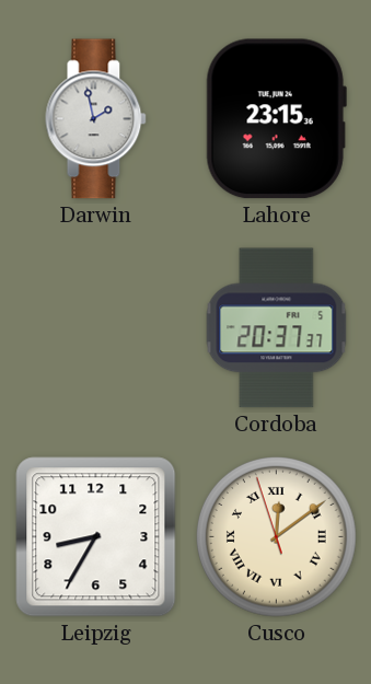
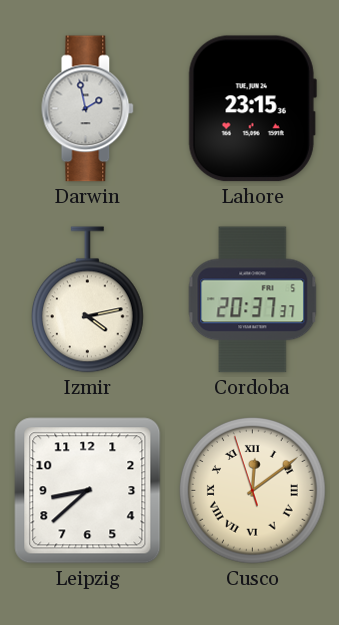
Izmir: none -> 4:13 (87, 300)
Leipzig: 8:35 -> 8:38 (88, 491)
